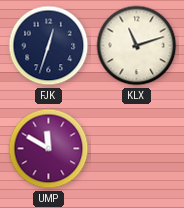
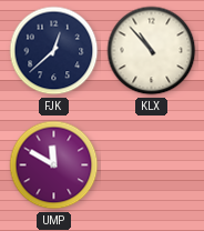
FJK: 12:33 -> 12:38 (54, 51)
KLX: 11:12 -> 10:53 (152, 51)
